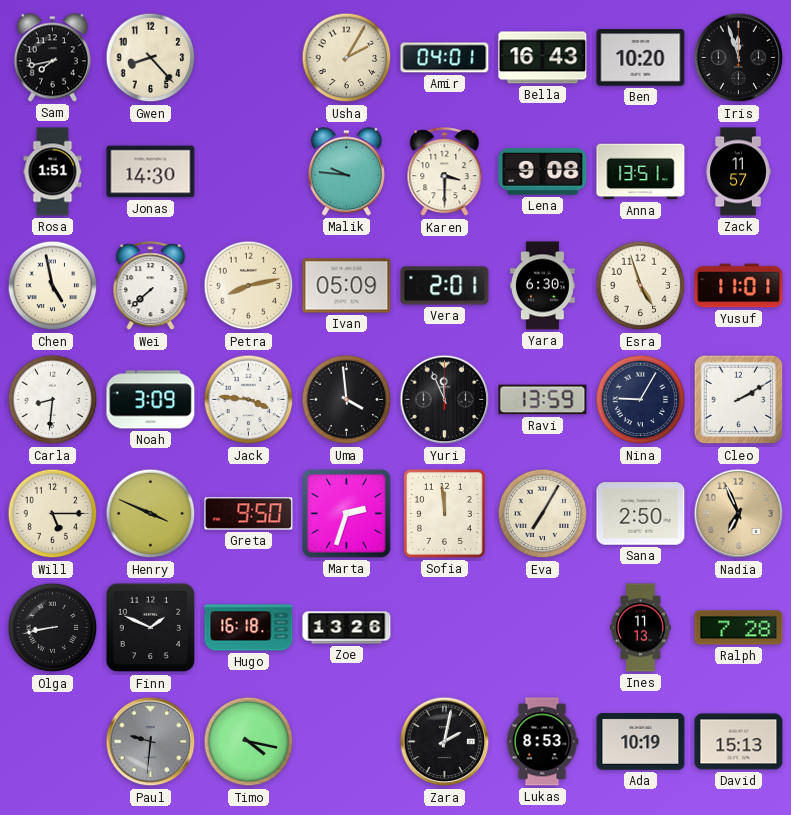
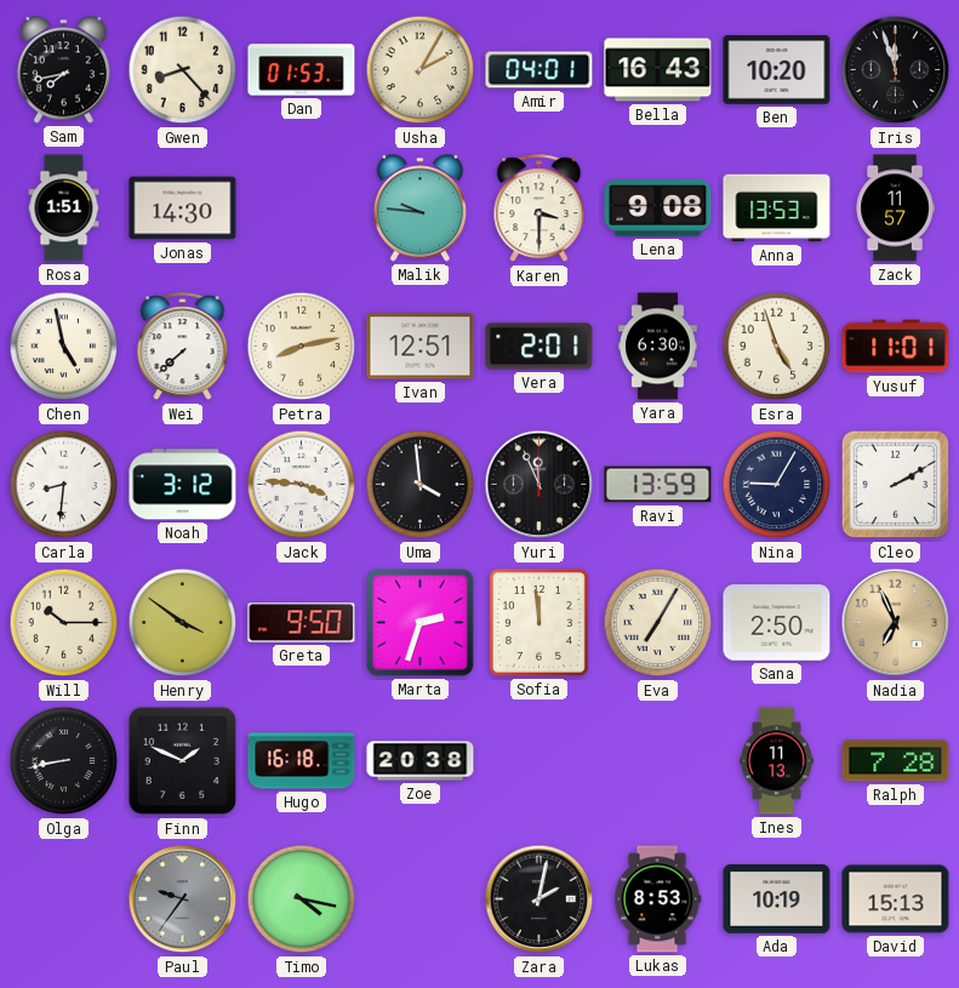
Dan: none -> 01:53 (302, 70)
Anna: 13:51 -> 13:53 (777, 209)
Ivan: 05:09 -> 12:51 (421, 347)
Noah: 3:09 -> 3:12 (183, 485)
Will: 5:15 -> 10:15 (64, 623)
Henry: 3:49 -> 3:51 (183, 623)
Zoe: 13:26 -> 20:38 (421, 761)
Paul: 9:31 -> 9:36 (183, 900)
